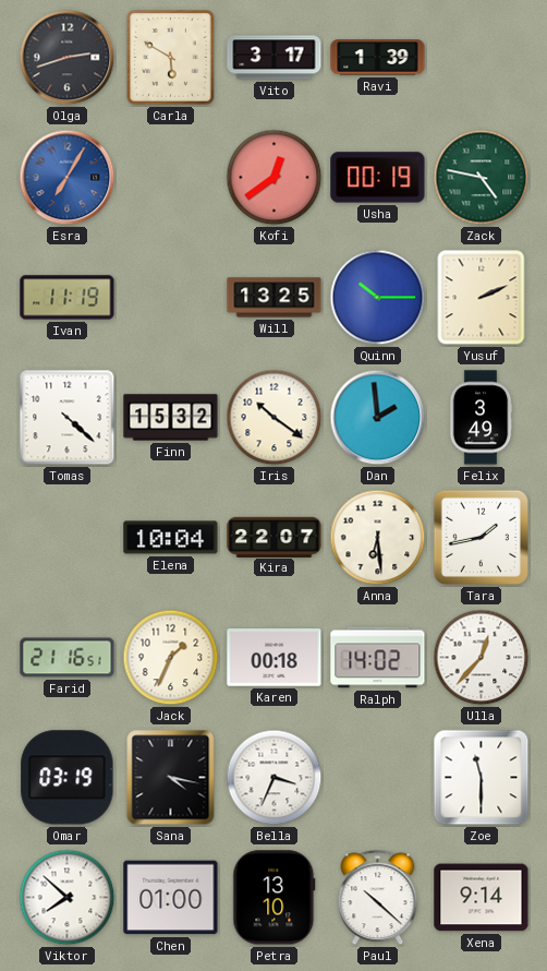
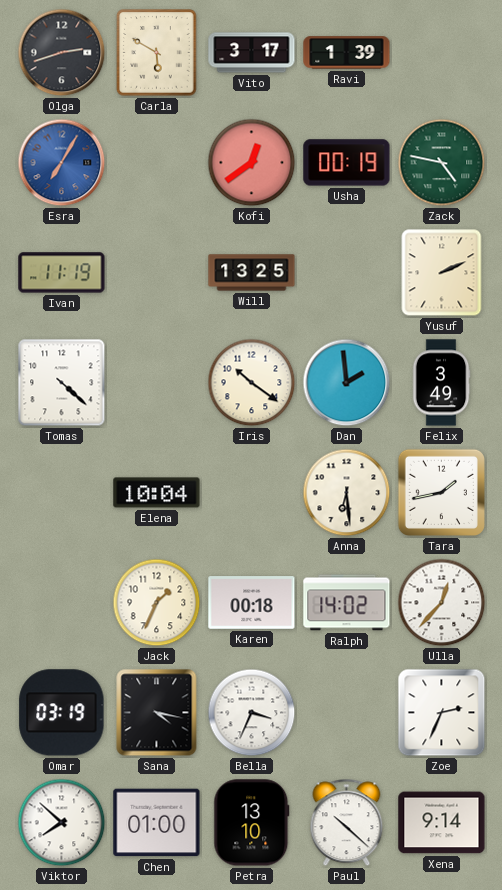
Quinn: 10:15 -> none (378, 298)
Finn: 15:32 -> none (171, 418)
Kira: 22:07 -> none (275, 537)
Farid: 21:16 -> none (68, 658)
Zoe: 11:30 -> 2:34 (442, 713)
